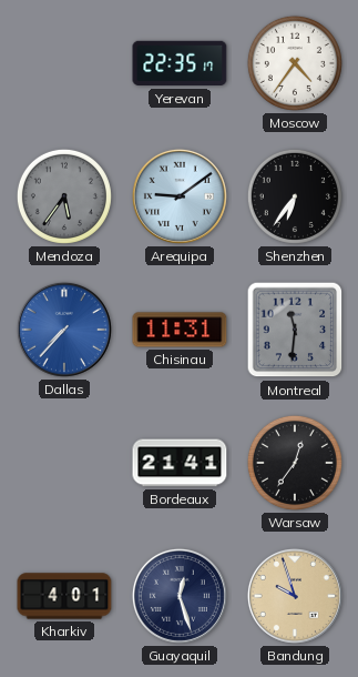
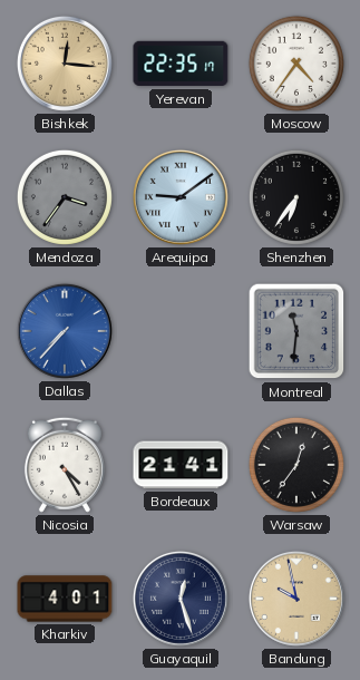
Bishkek: none -> 12:16 (65, 64)
Mendoza: 5:36 -> 3:36 (65, 197)
Chisinau: 11:31 -> none (180, 330)
Nicosia: none -> 4:25 (65, 465)
Bandung: 9:57 -> 9:58 (296, 599)
